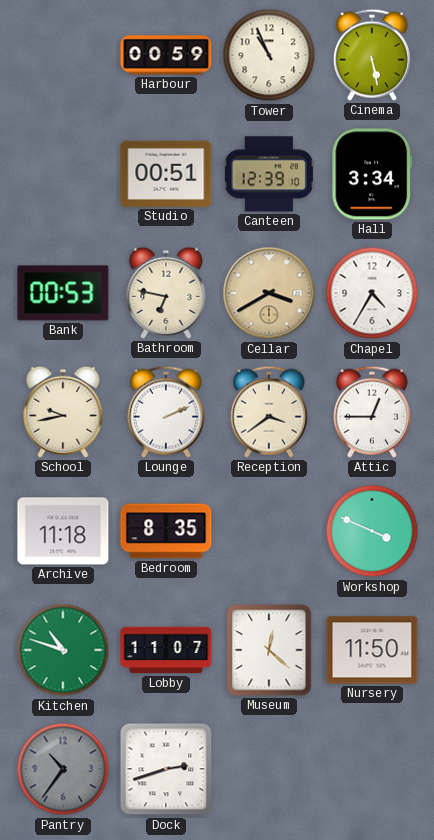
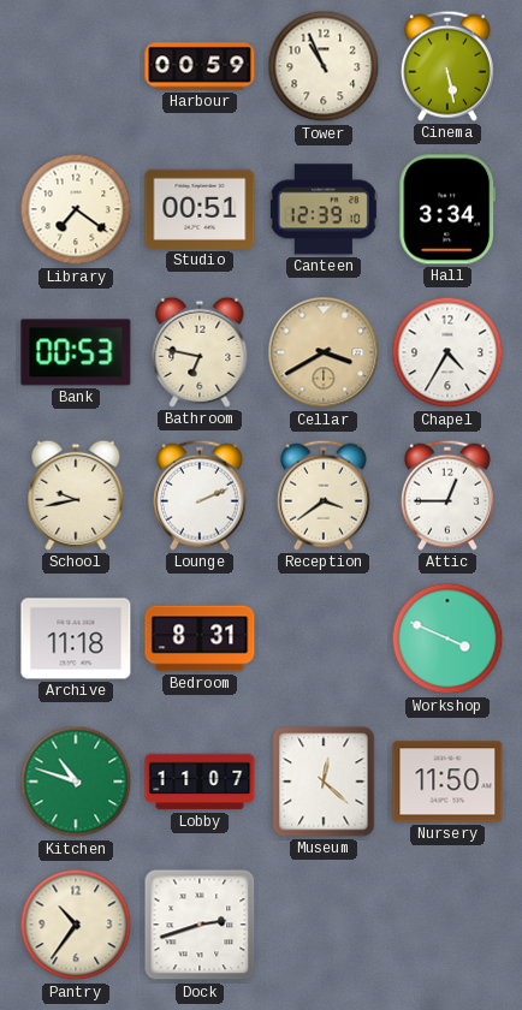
Library: none -> 7:21 (76, 209)
Bedroom: 8:35 -> 8:31 (200, 638)
Pantry dial: grey -> cream (76, 925)
